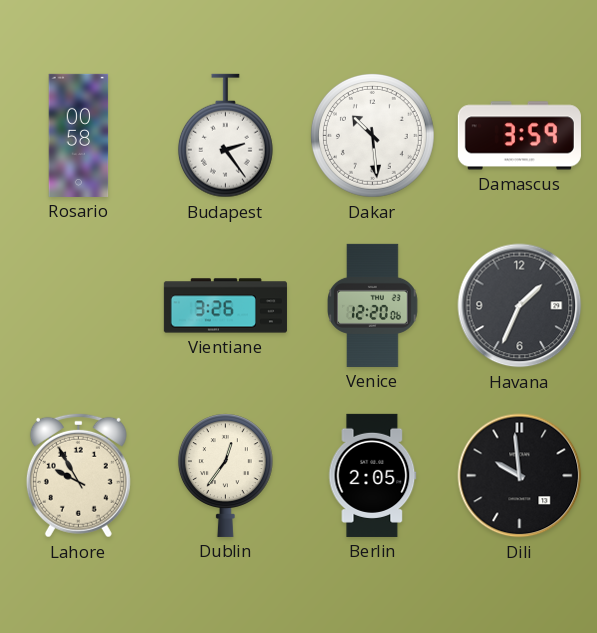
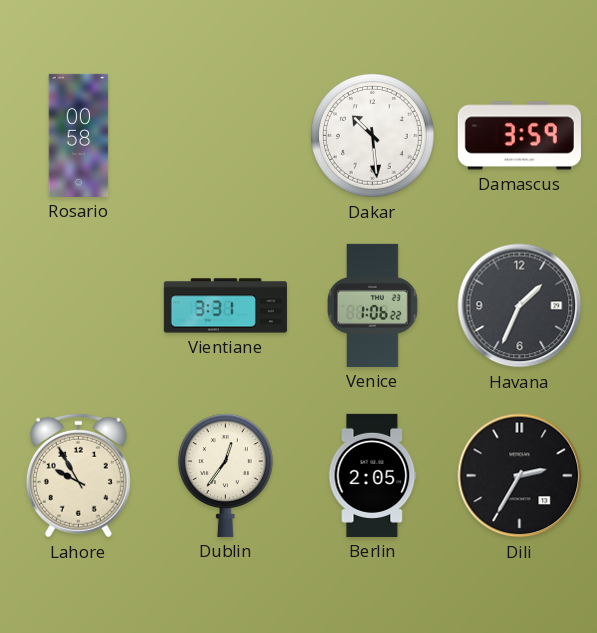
Budapest: 2:24 -> none (225, 136)
Vientiane: 3:26 -> 3:31 (225, 306)
Venice: 12:20 -> 1:06 (373, 305)
Dili: 9:59 -> 2:35 (520, 476)
